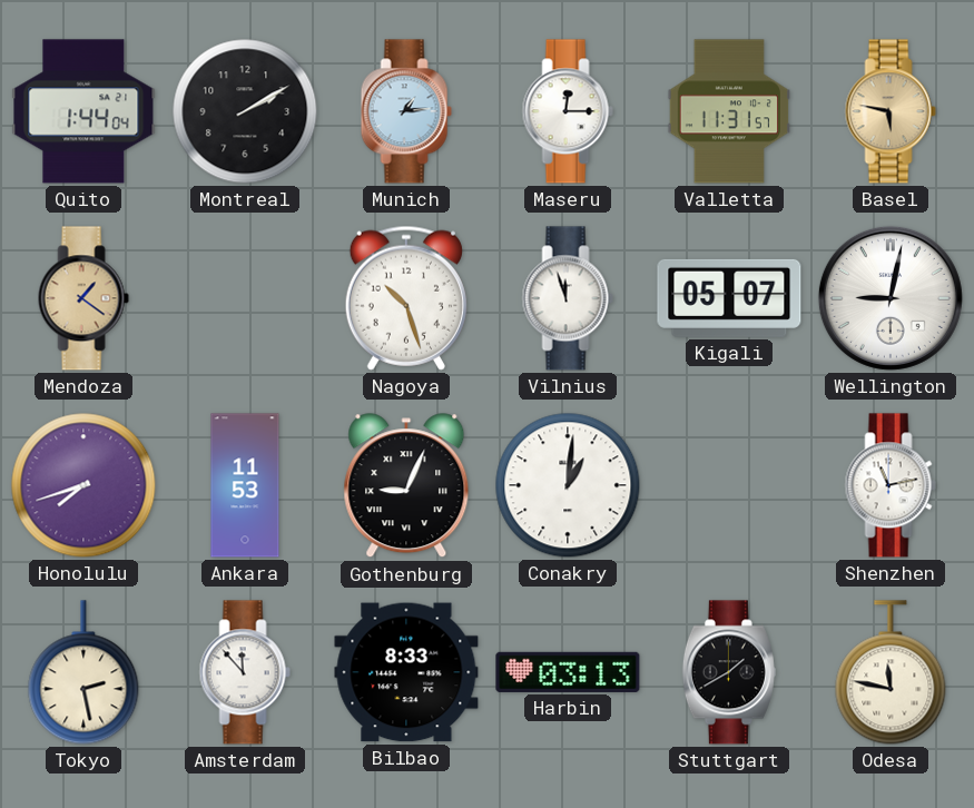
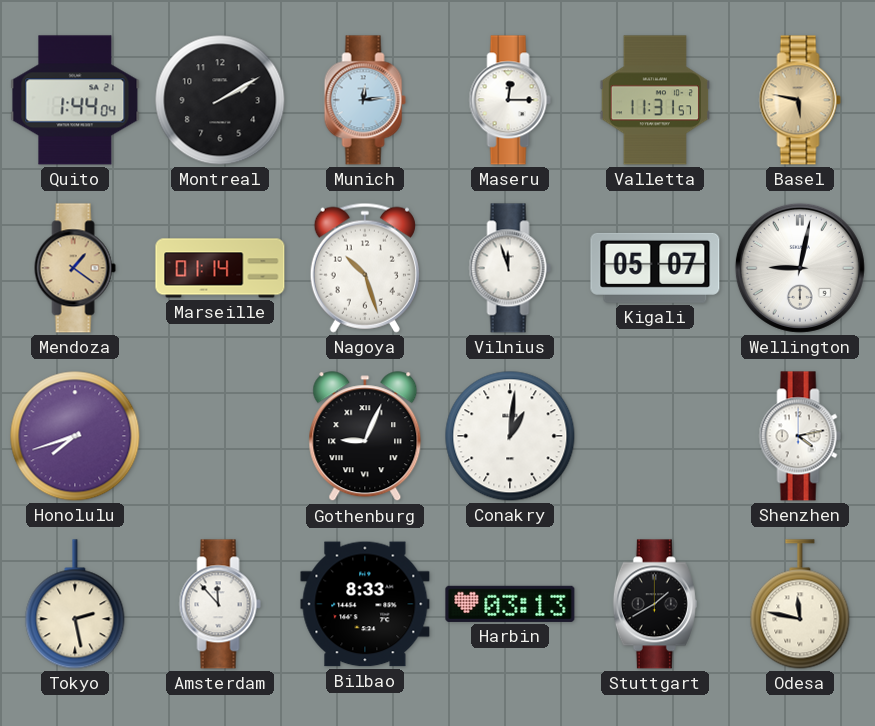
Munich: 1:14 -> 12:14 (365, 100)
Marseille: none -> 01:14 (220, 268)
Ankara: 11:53 -> none (245, 485)
Shenzhen: 11:13 -> 4:13 (800, 436)
